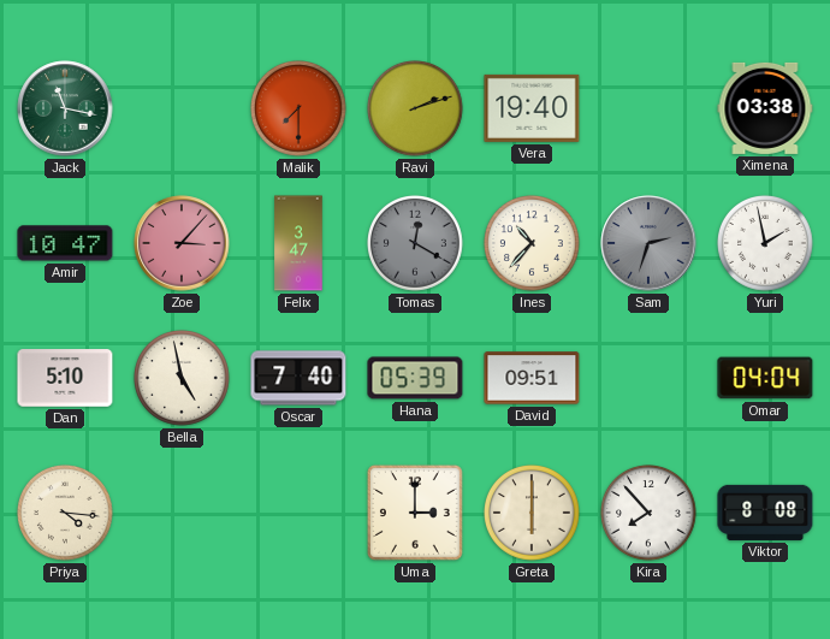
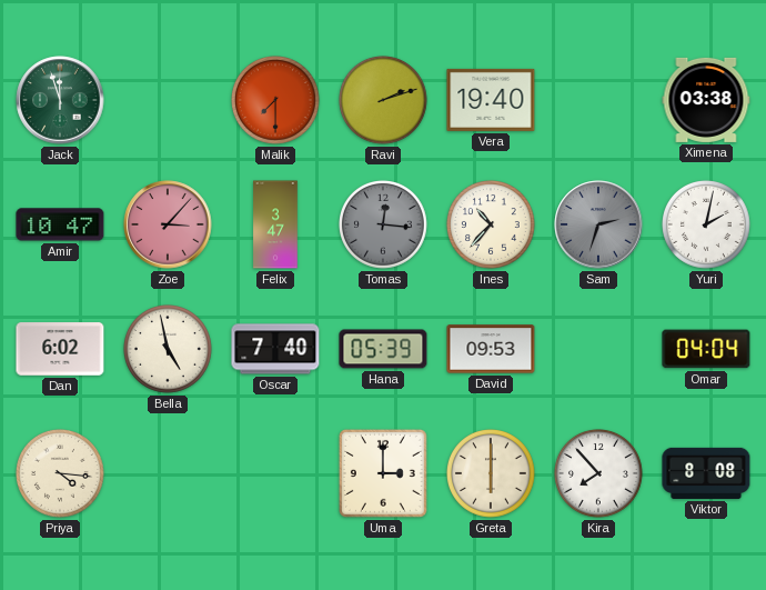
Jack: 11:17 -> 11:57 (60, 100)
Tomas: 12:20 -> 12:16 (384, 226)
Yuri: 1:58 -> 2:02 (707, 226)
Dan: 5:10 -> 6:02 (60, 349)
David: 09:51 -> 09:53 (491, 349)
